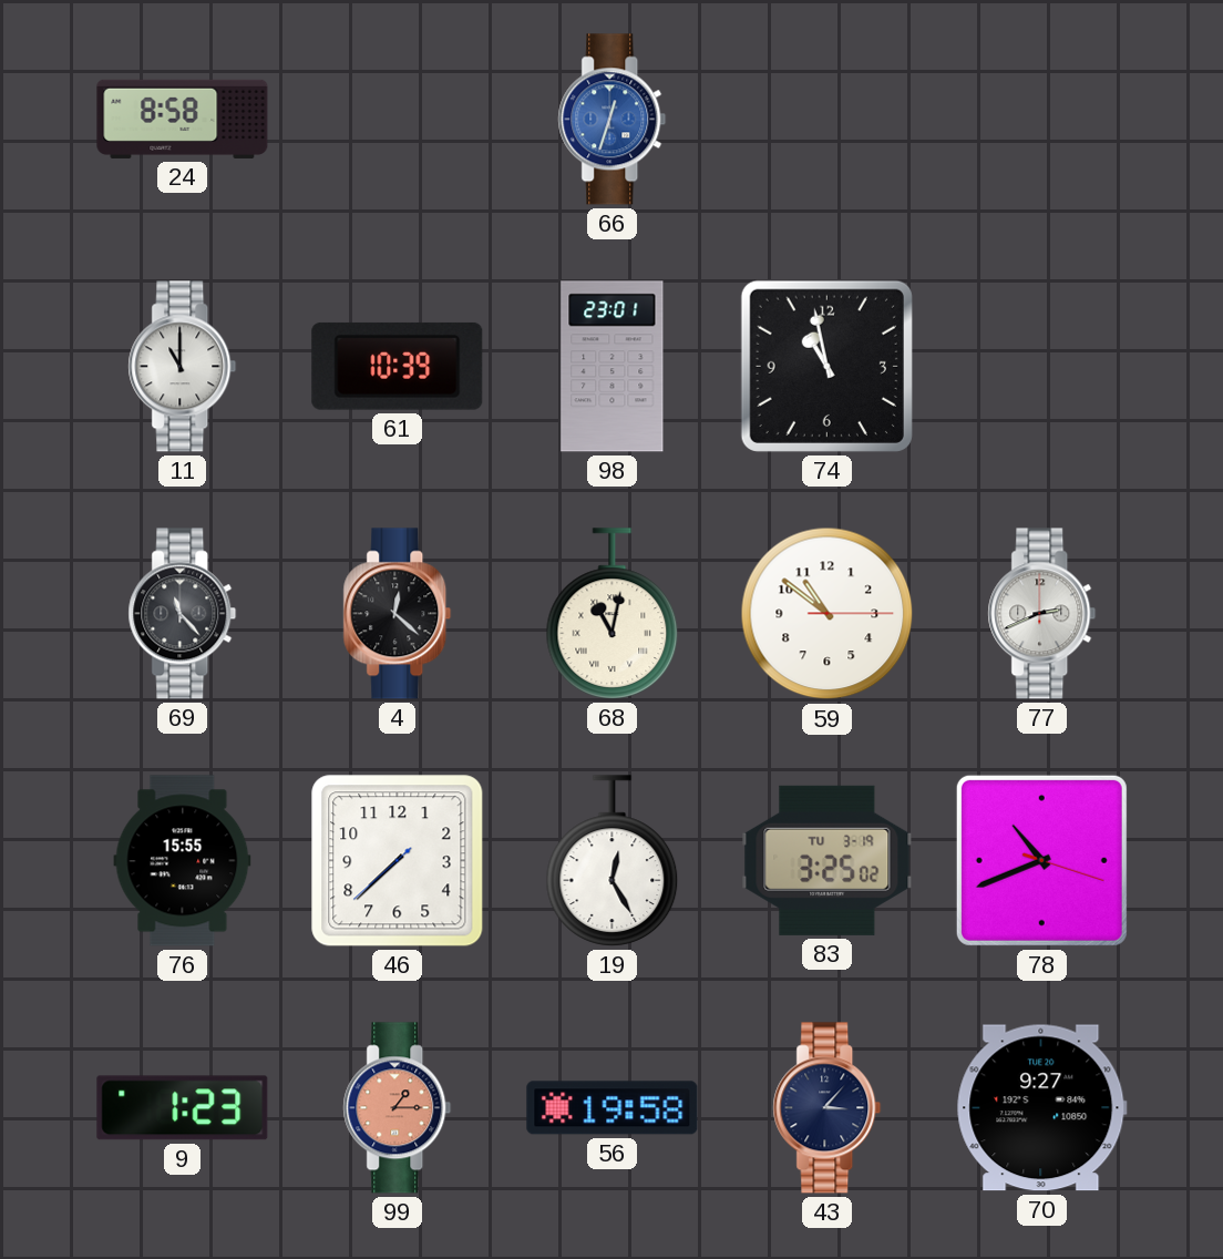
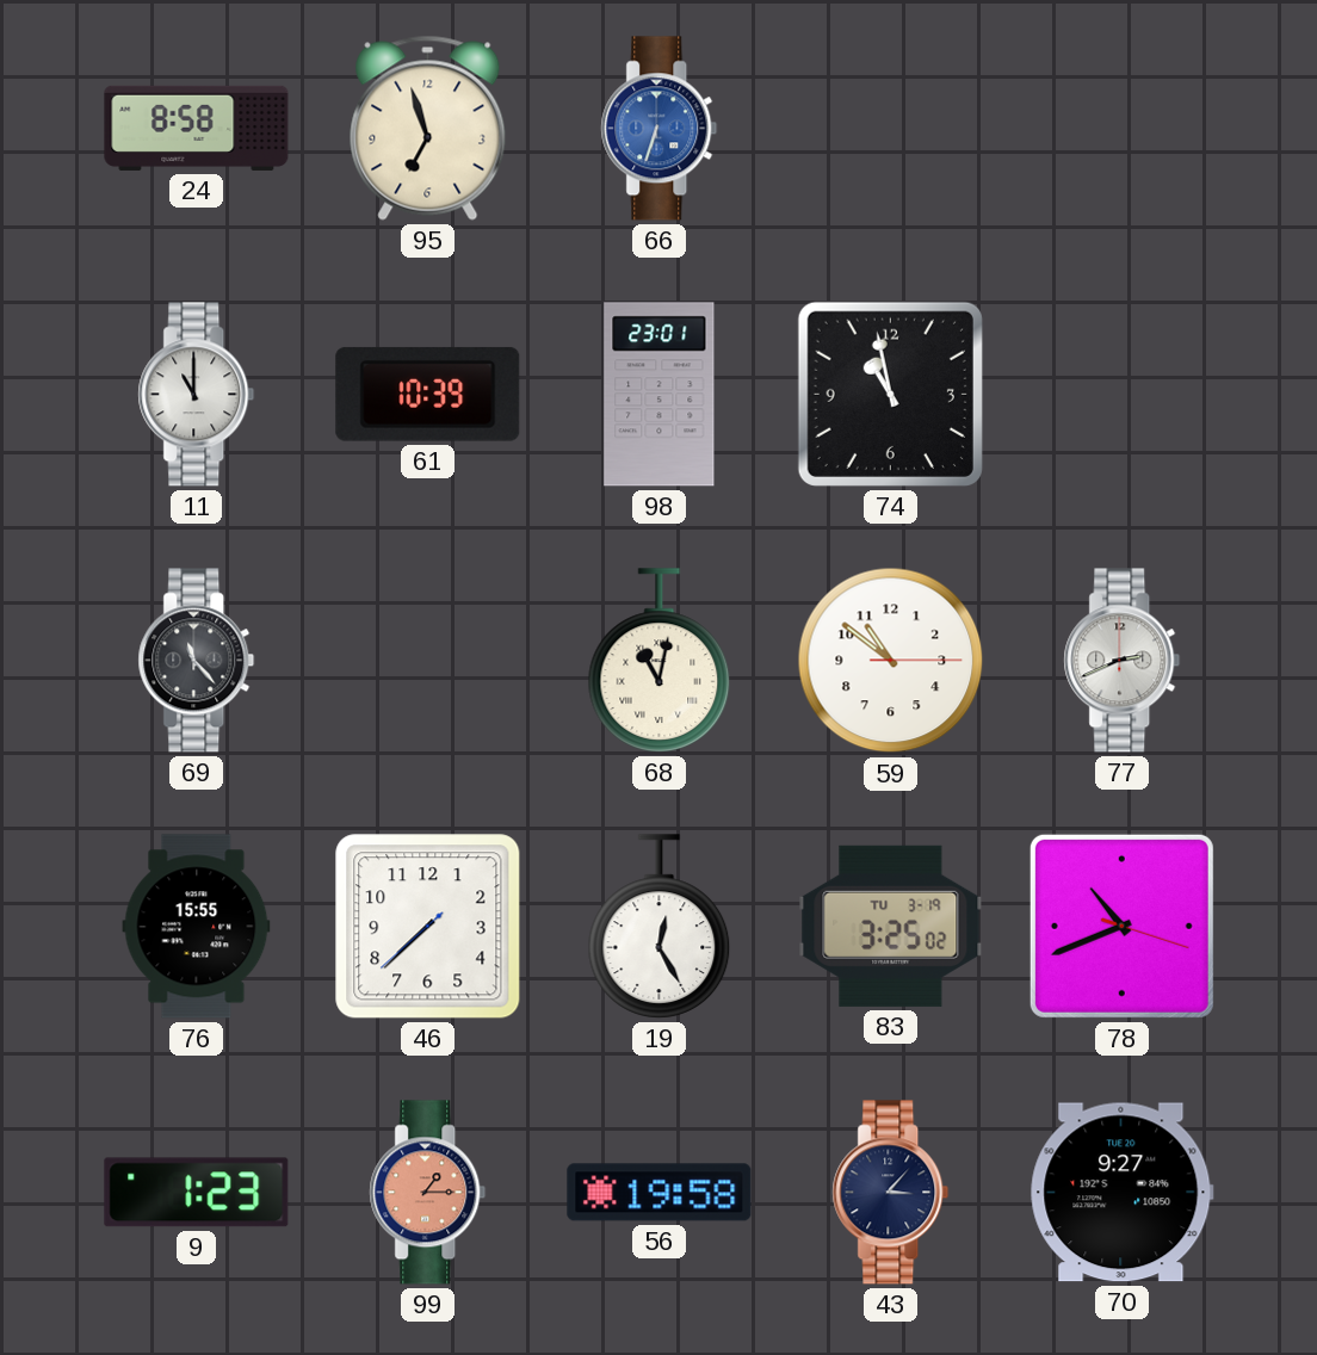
95: none -> 6:57 (428, 128)
66: 12:33 -> 6:33 (660, 129)
4: 12:22 -> none (398, 614)
